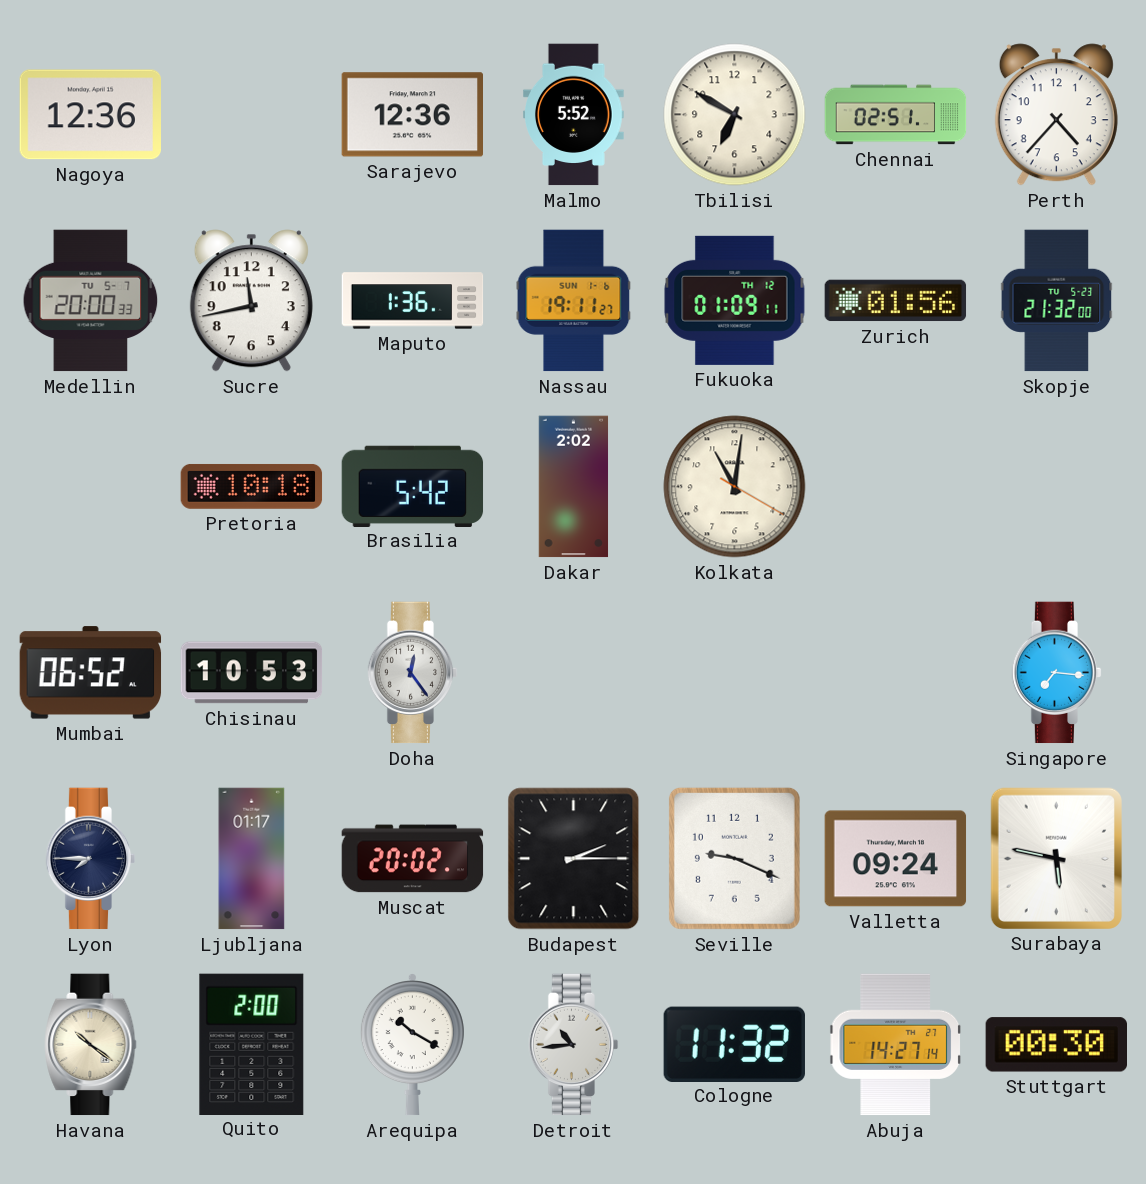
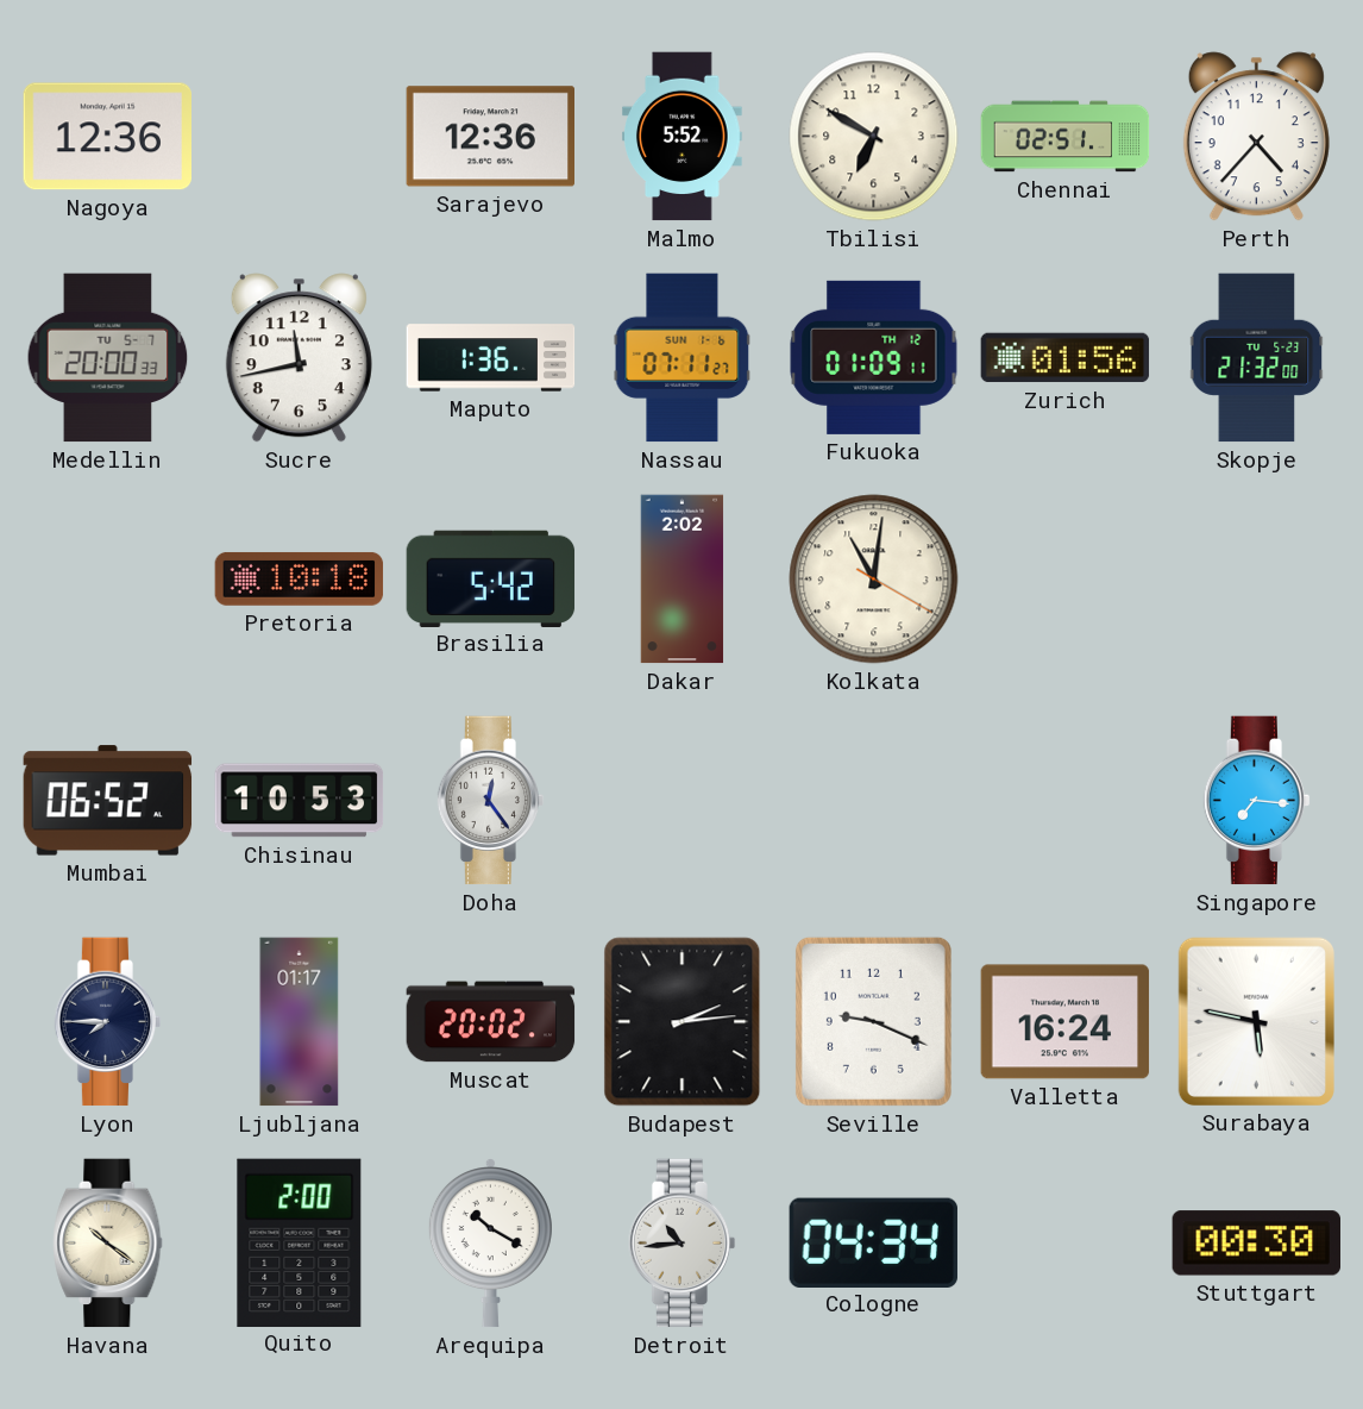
Nassau: 19:11 -> 07:11 (683, 358)
Budapest: 2:15 -> 2:14 (683, 1022)
Valletta: 09:24 -> 16:24 (1066, 1022)
Cologne: 11:32 -> 04:34 (873, 1242)
Abuja: 14:27 -> none (895, 1045)
